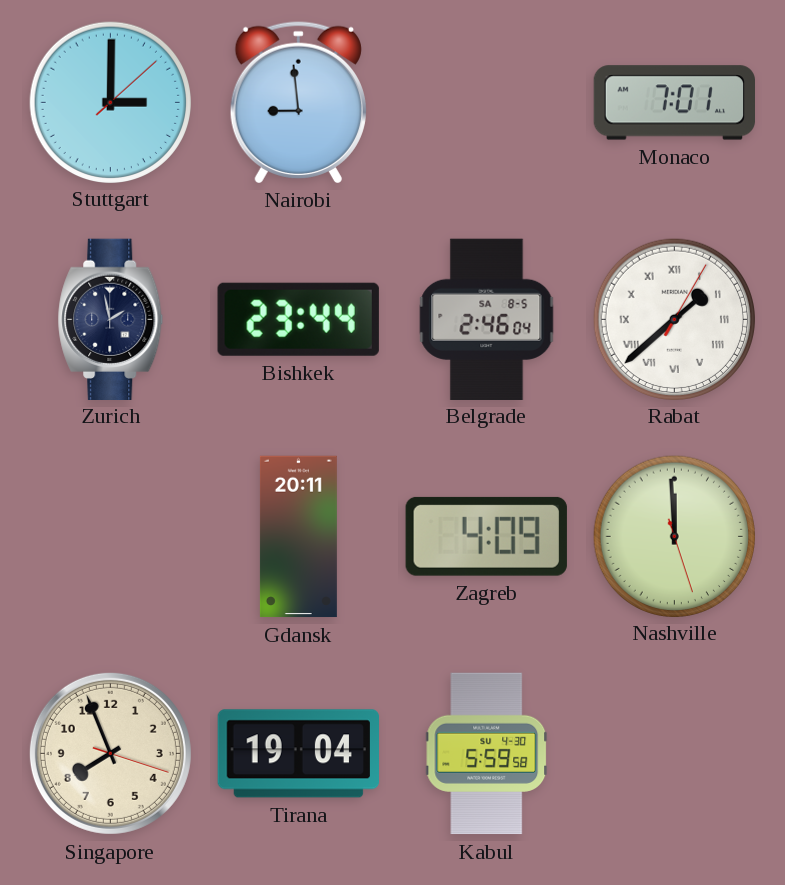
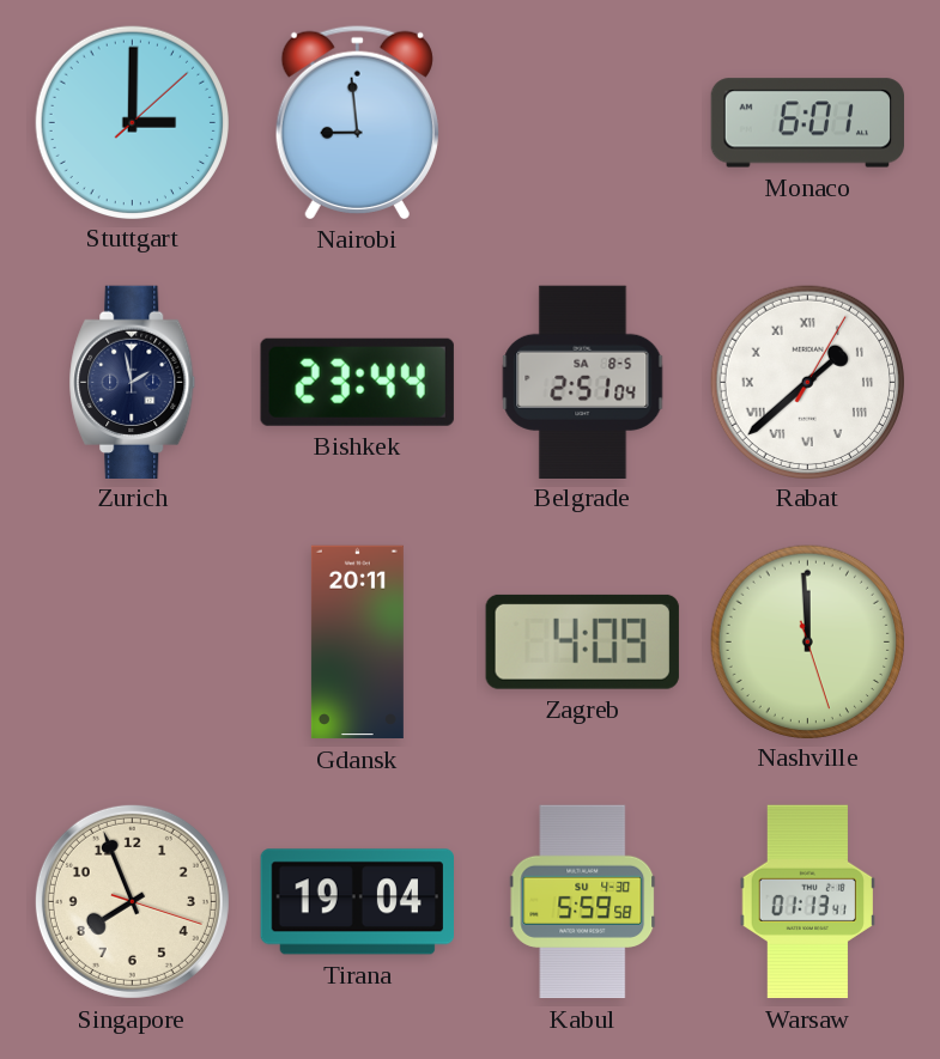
Monaco: 7:01 -> 6:01 (807, 123)
Belgrade: 2:46 -> 2:51 (583, 382)
Warsaw: none -> 01:13 (807, 902)
